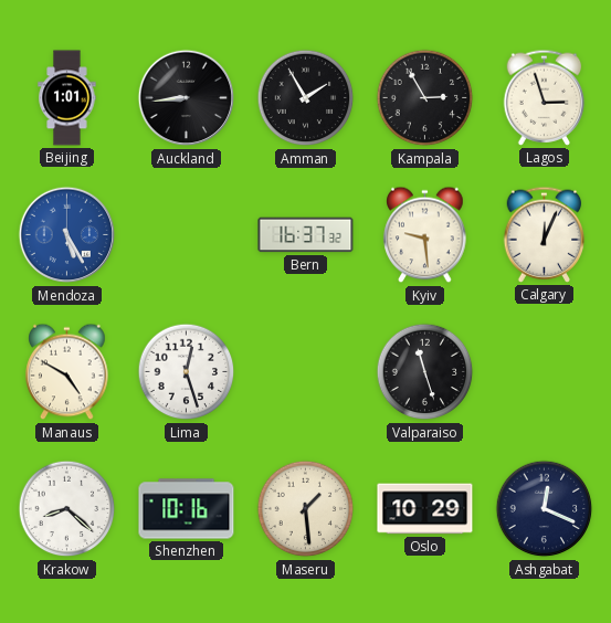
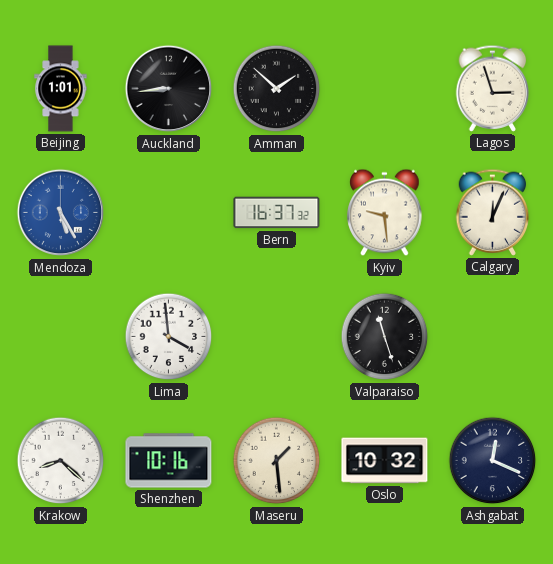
Amman: 1:55 -> 1:52 (277, 89)
Kampala: 2:55 -> none (425, 98)
Manaus: 4:50 -> none (67, 372)
Lima: 12:27 -> 3:59 (169, 337)
Oslo: 10:29 -> 10:32 (385, 461)
